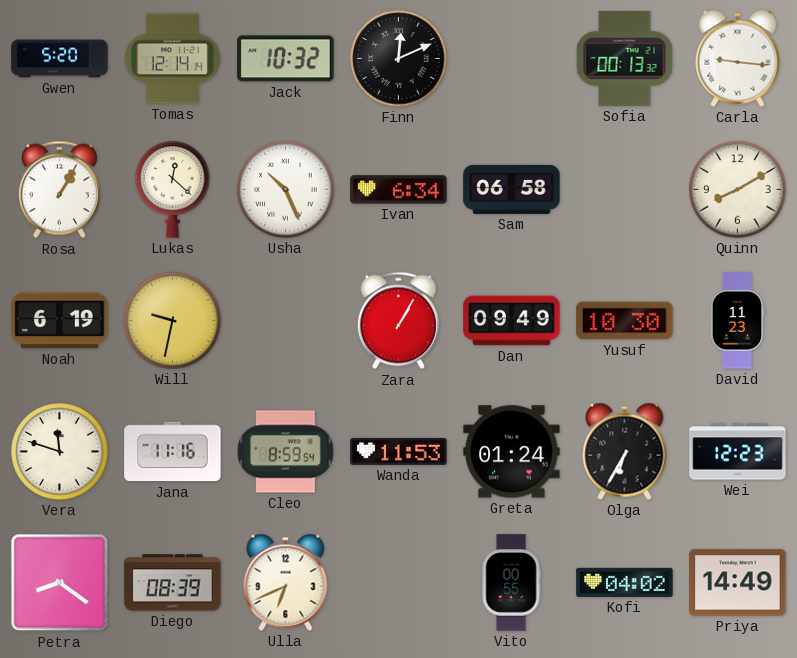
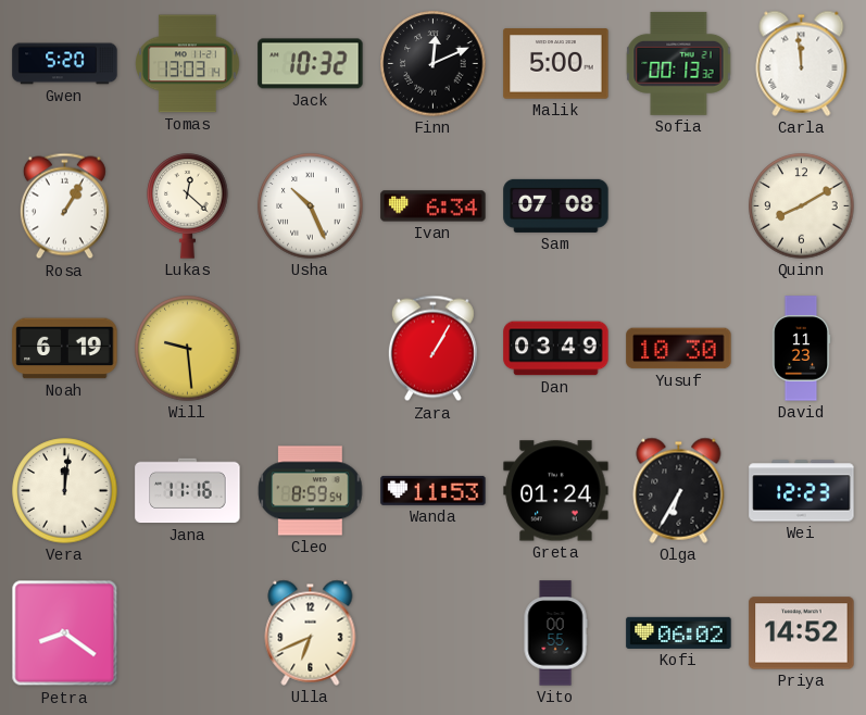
Tomas: 12:14 -> 13:03 (188, 64)
Malik: none -> 5:00 (556, 64)
Carla: 9:16 -> 11:59 (802, 63)
Sam: 06:58 -> 07:08 (556, 205)
Will: 9:32 -> 9:29 (188, 349)
Dan: 09:49 -> 03:49 (556, 349)
Vera: 11:48 -> 12:01 (65, 491)
Diego: 08:39 -> none (173, 583)
Kofi: 04:02 -> 06:02 (679, 632)
Priya: 14:49 -> 14:52 (802, 634)
